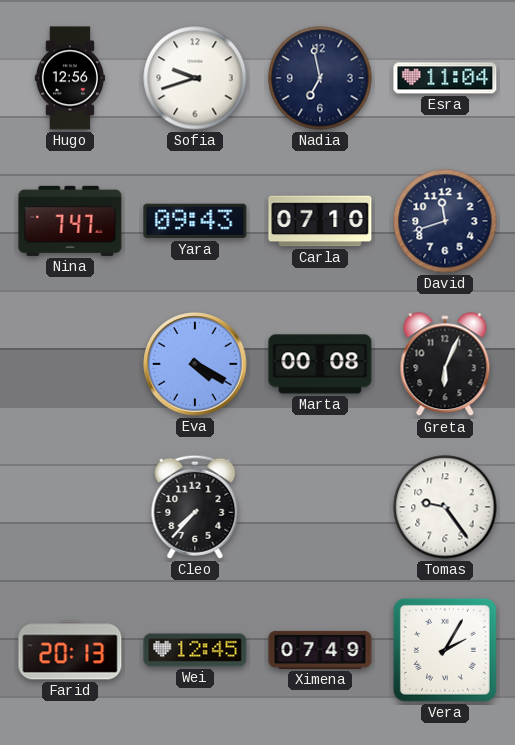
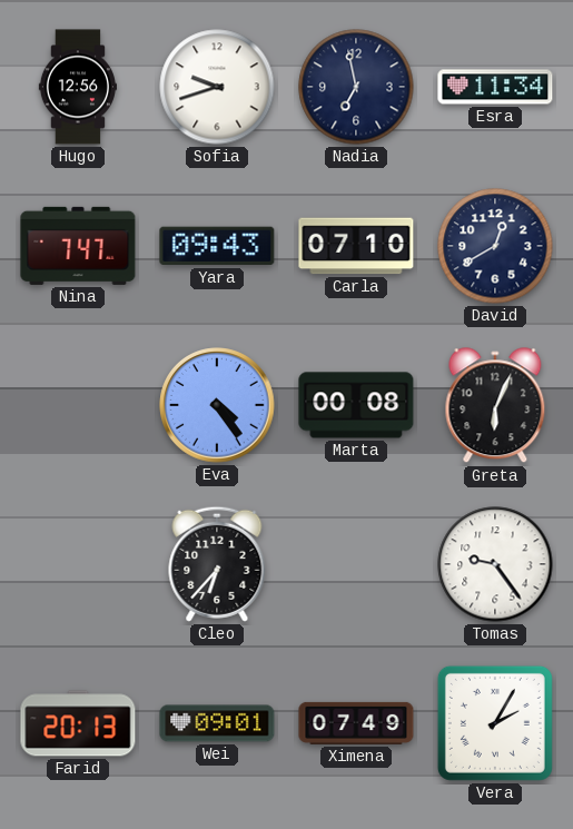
Esra: 11:04 -> 11:34 (495, 87)
David: 11:42 -> 12:40 (495, 246)
Eva: 4:20 -> 4:24 (217, 405)
Cleo: 7:37 -> 6:37 (217, 564)
Wei: 12:45 -> 09:01 (217, 723)
